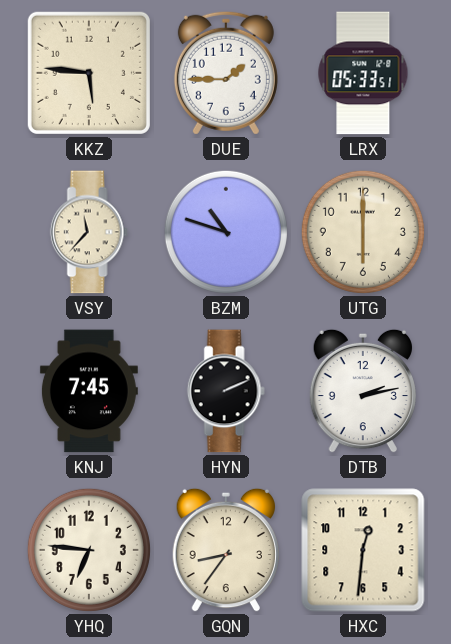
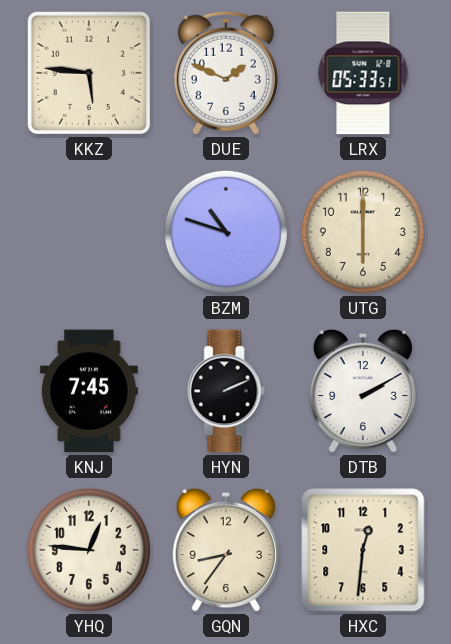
DUE: 1:45 -> 1:49 (226, 73)
VSY: 11:37 -> none (89, 232)
DTB: 2:13 -> 2:10 (362, 391)
YHQ: 6:46 -> 12:46 (89, 550)
